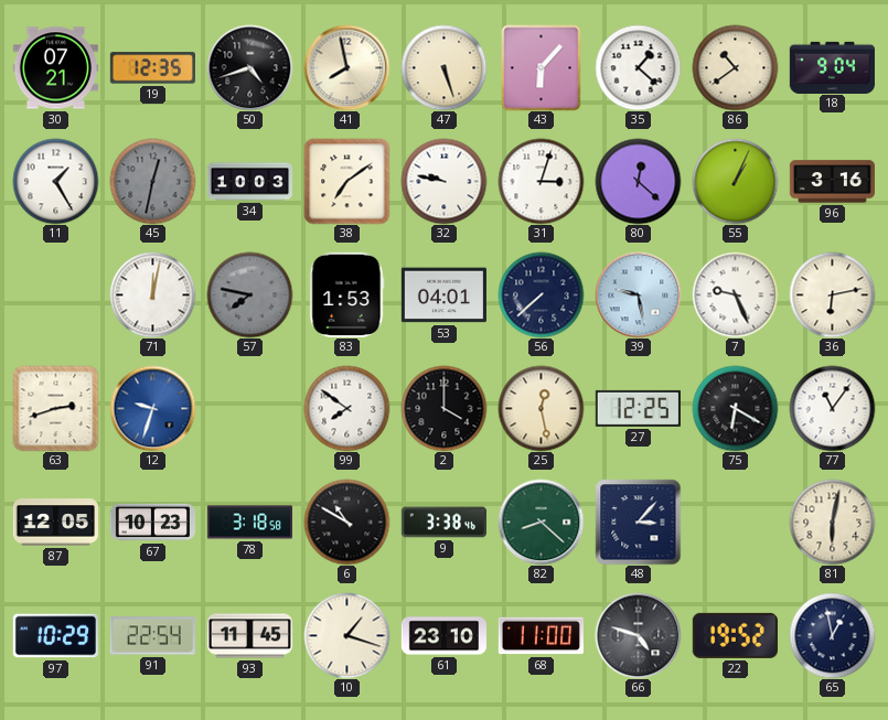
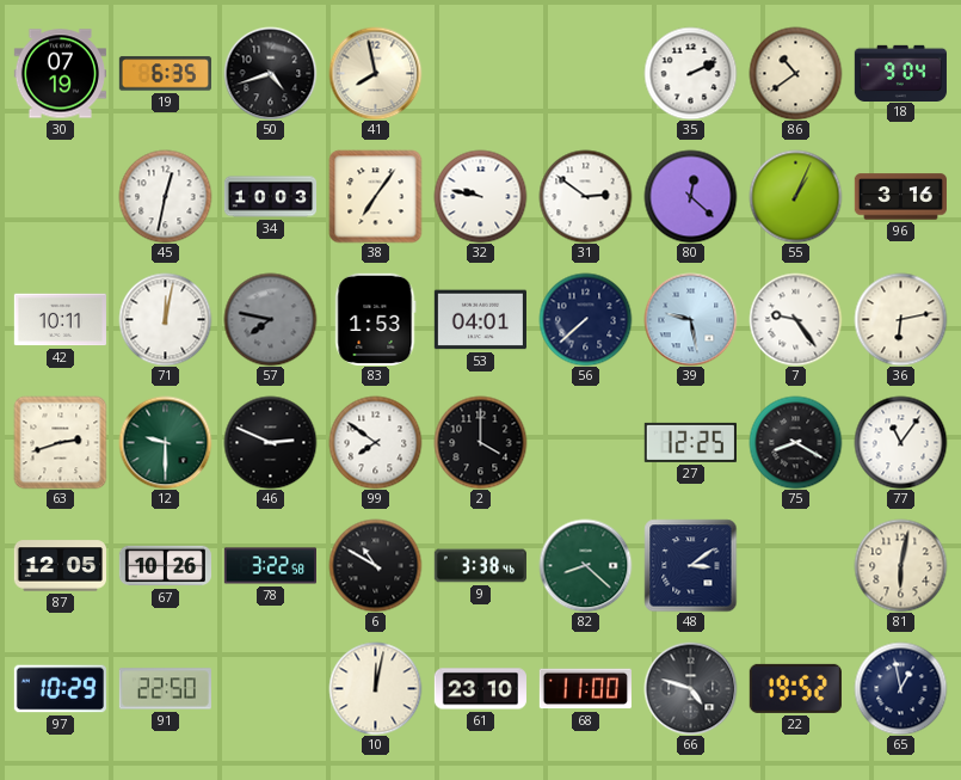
30: 07:21 -> 07:19 (60, 74)
19: 12:35 -> 6:35 (165, 74)
47: 5:27 -> none (443, 67)
43: 6:07 -> none (542, 67)
35: 1:22 -> 2:11 (690, 73)
11: 1:25 -> none (55, 181)
45 dial: grey -> white (165, 196)
38: 7:09 -> 7:06 (375, 196)
31: 3:03 -> 2:51 (585, 196)
42: none -> 10:11 (60, 320)
7: 9:26 -> 9:24 (795, 319)
12: 9:33 -> 9:30 (165, 442)
12 dial: blue -> green (165, 442)
46: none -> 2:49 (270, 442)
25: 12:28 -> none (541, 408)
75: 6:20 -> 8:20 (795, 442)
67: 10:23 -> 10:26 (165, 566)
78: 3:18 -> 3:22 (270, 566)
48: 3:07 -> 3:09 (690, 565)
91: 22:54 -> 22:50 (165, 689)
93: 11:45 -> none (249, 636)
10: 1:18 -> 12:02 (375, 688)
